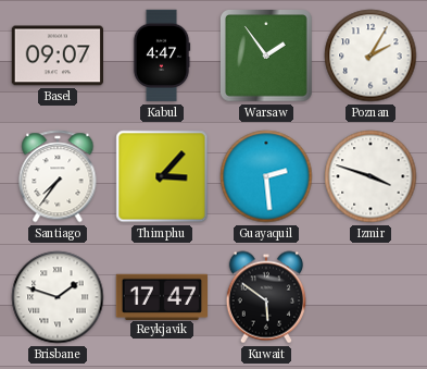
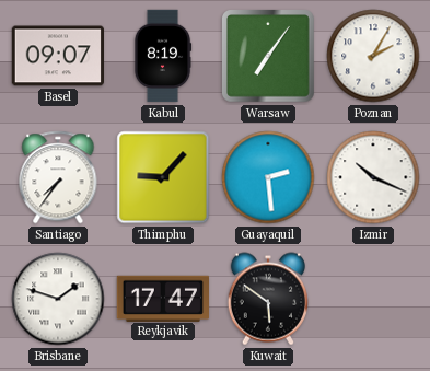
Kabul: 4:47 -> 8:19 (163, 56)
Warsaw: 1:54 -> 7:06 (269, 57)
Thimphu: 3:07 -> 9:07 (163, 177)
Izmir: 3:48 -> 10:19 (373, 177)
